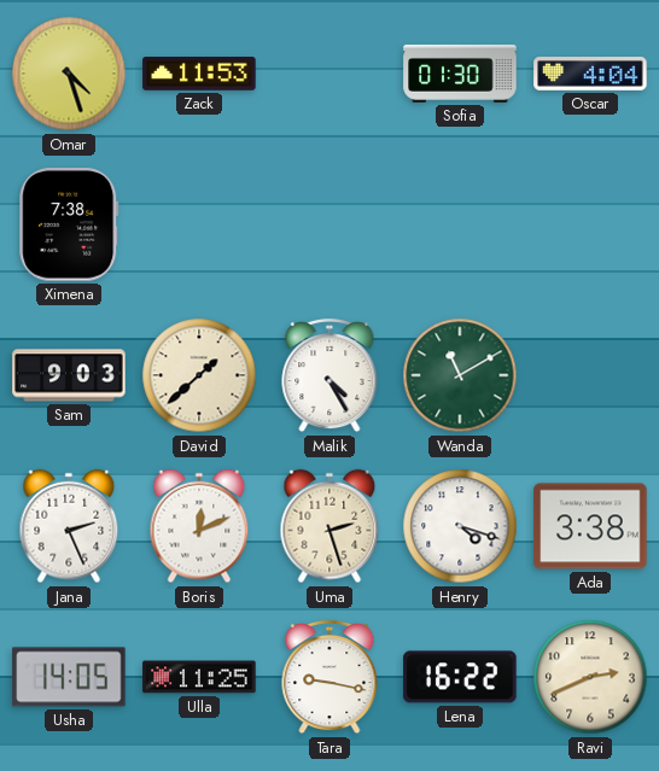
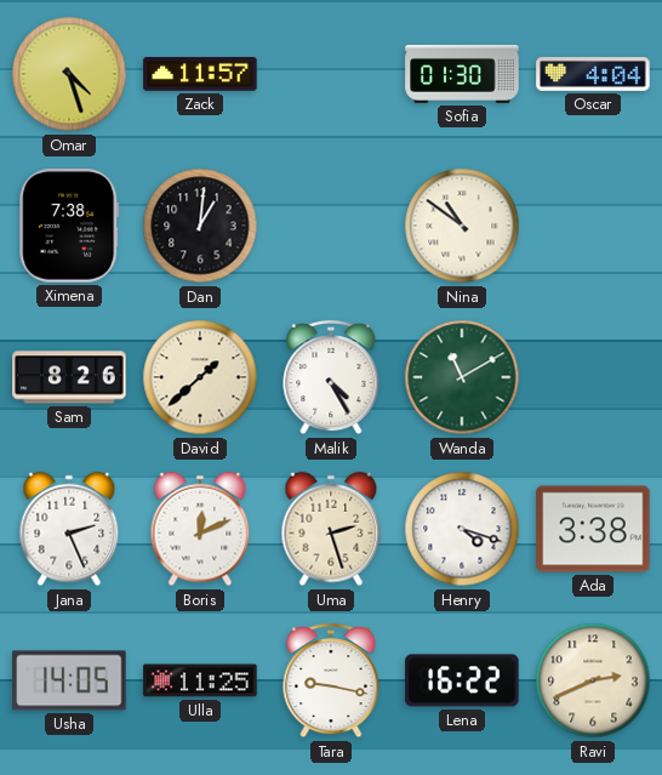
Zack: 11:53 -> 11:57 (200, 75)
Dan: none -> 1:01 (200, 226)
Nina: none -> 10:51 (462, 226)
Sam: 9:03 -> 8:26 (69, 377)
